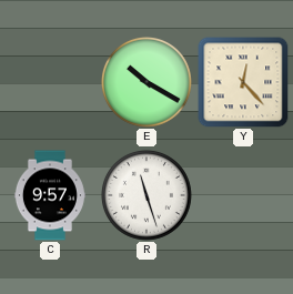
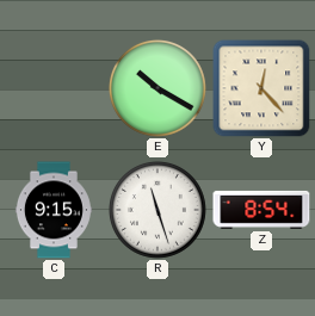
C: 9:57 -> 9:15 (54, 210)
Z: none -> 8:54 (261, 210)
